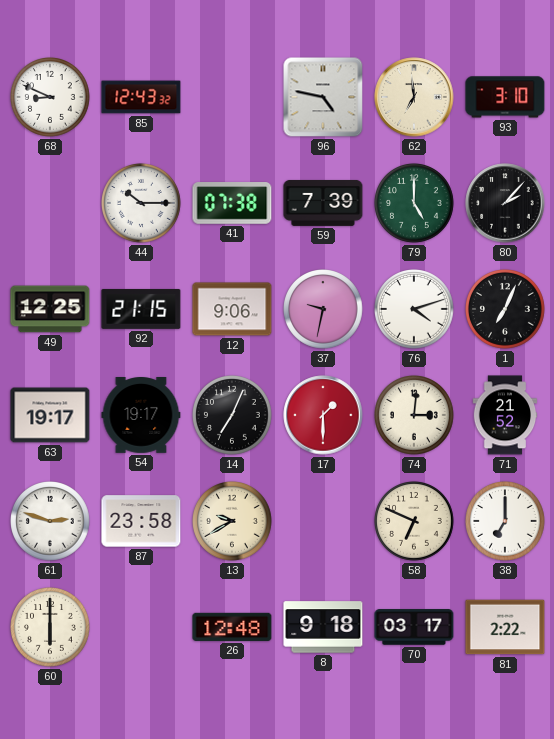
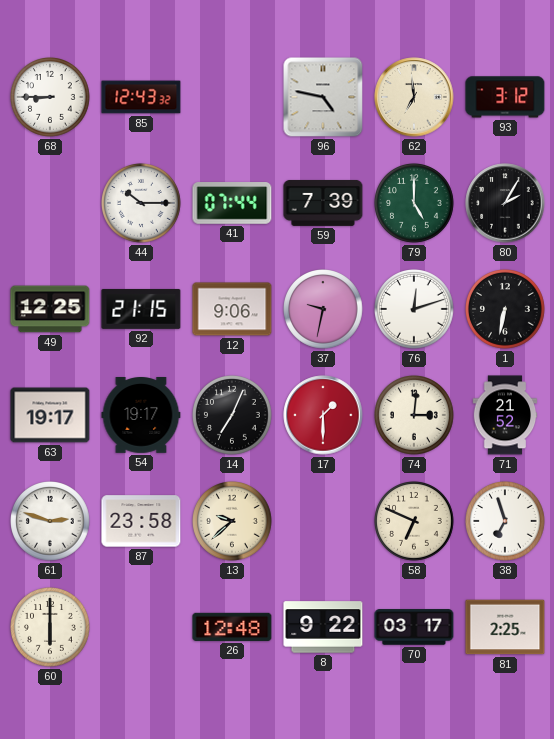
68: 8:49 -> 8:45 (51, 98)
93: 3:10 -> 3:12 (505, 97)
41: 07:38 -> 07:44 (232, 203)
80: 2:07 -> 2:05 (505, 203)
76: 4:12 -> 12:12 (415, 310)
1: 7:04 -> 6:32 (506, 310)
13: 9:40 -> 9:38 (233, 522)
38: 7:00 -> 6:57 (506, 522)
8: 9:18 -> 9:22 (323, 627)
81: 2:22 -> 2:25 (505, 627)
